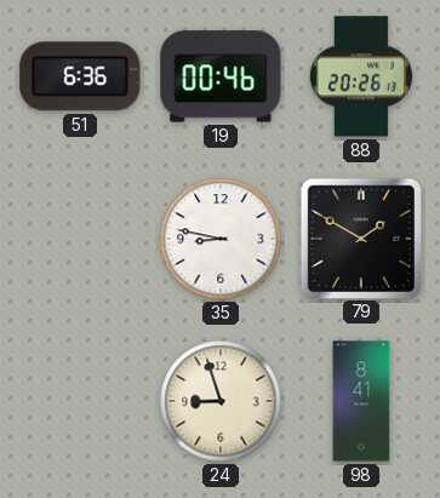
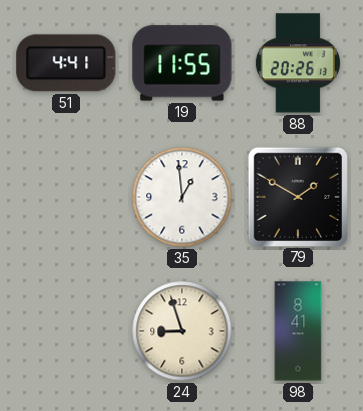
51: 6:36 -> 4:41 (66, 63)
19: 00:46 -> 11:55 (182, 63)
35: 8:47 -> 12:59 (182, 197)
